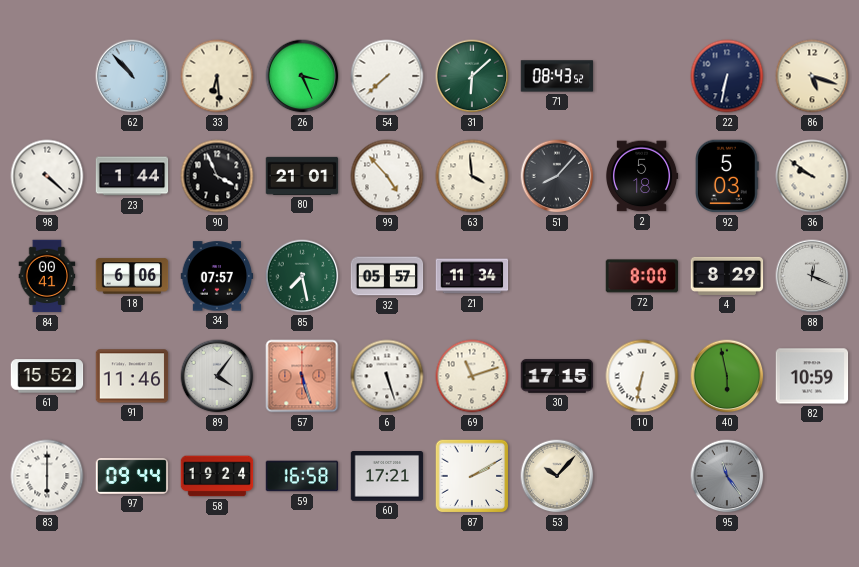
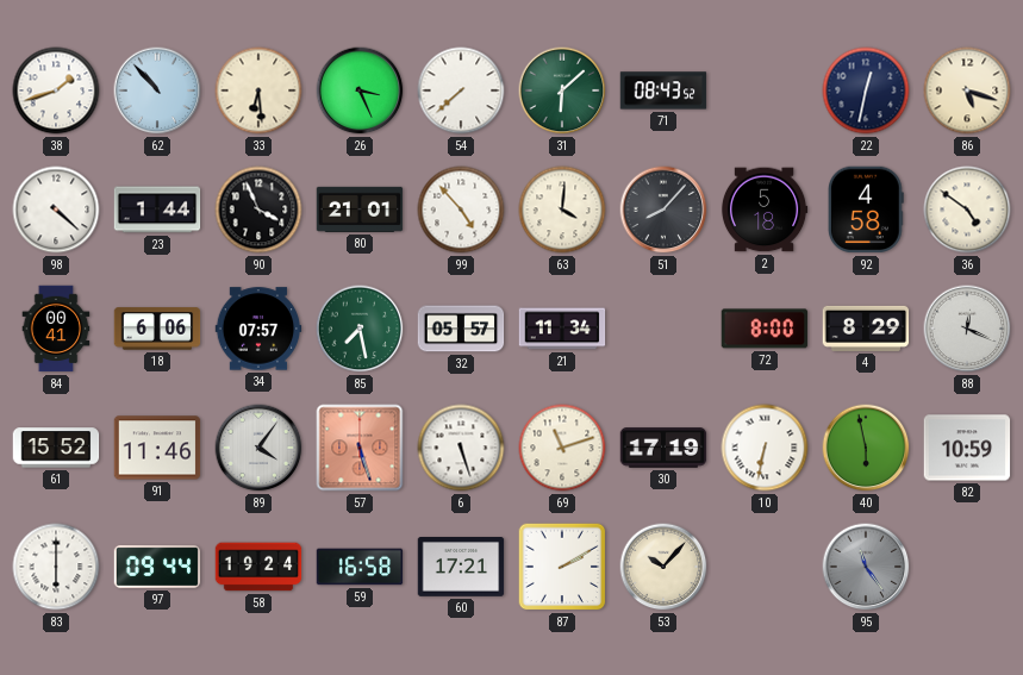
38: none -> 1:42 (56, 90)
22: 6:32 -> 12:32 (866, 90)
63: 3:59 -> 4:01 (562, 210)
92: 5:03 -> 4:58 (866, 210)
36: 9:51 -> 4:51 (967, 210)
30: 17:15 -> 17:19 (663, 448)
